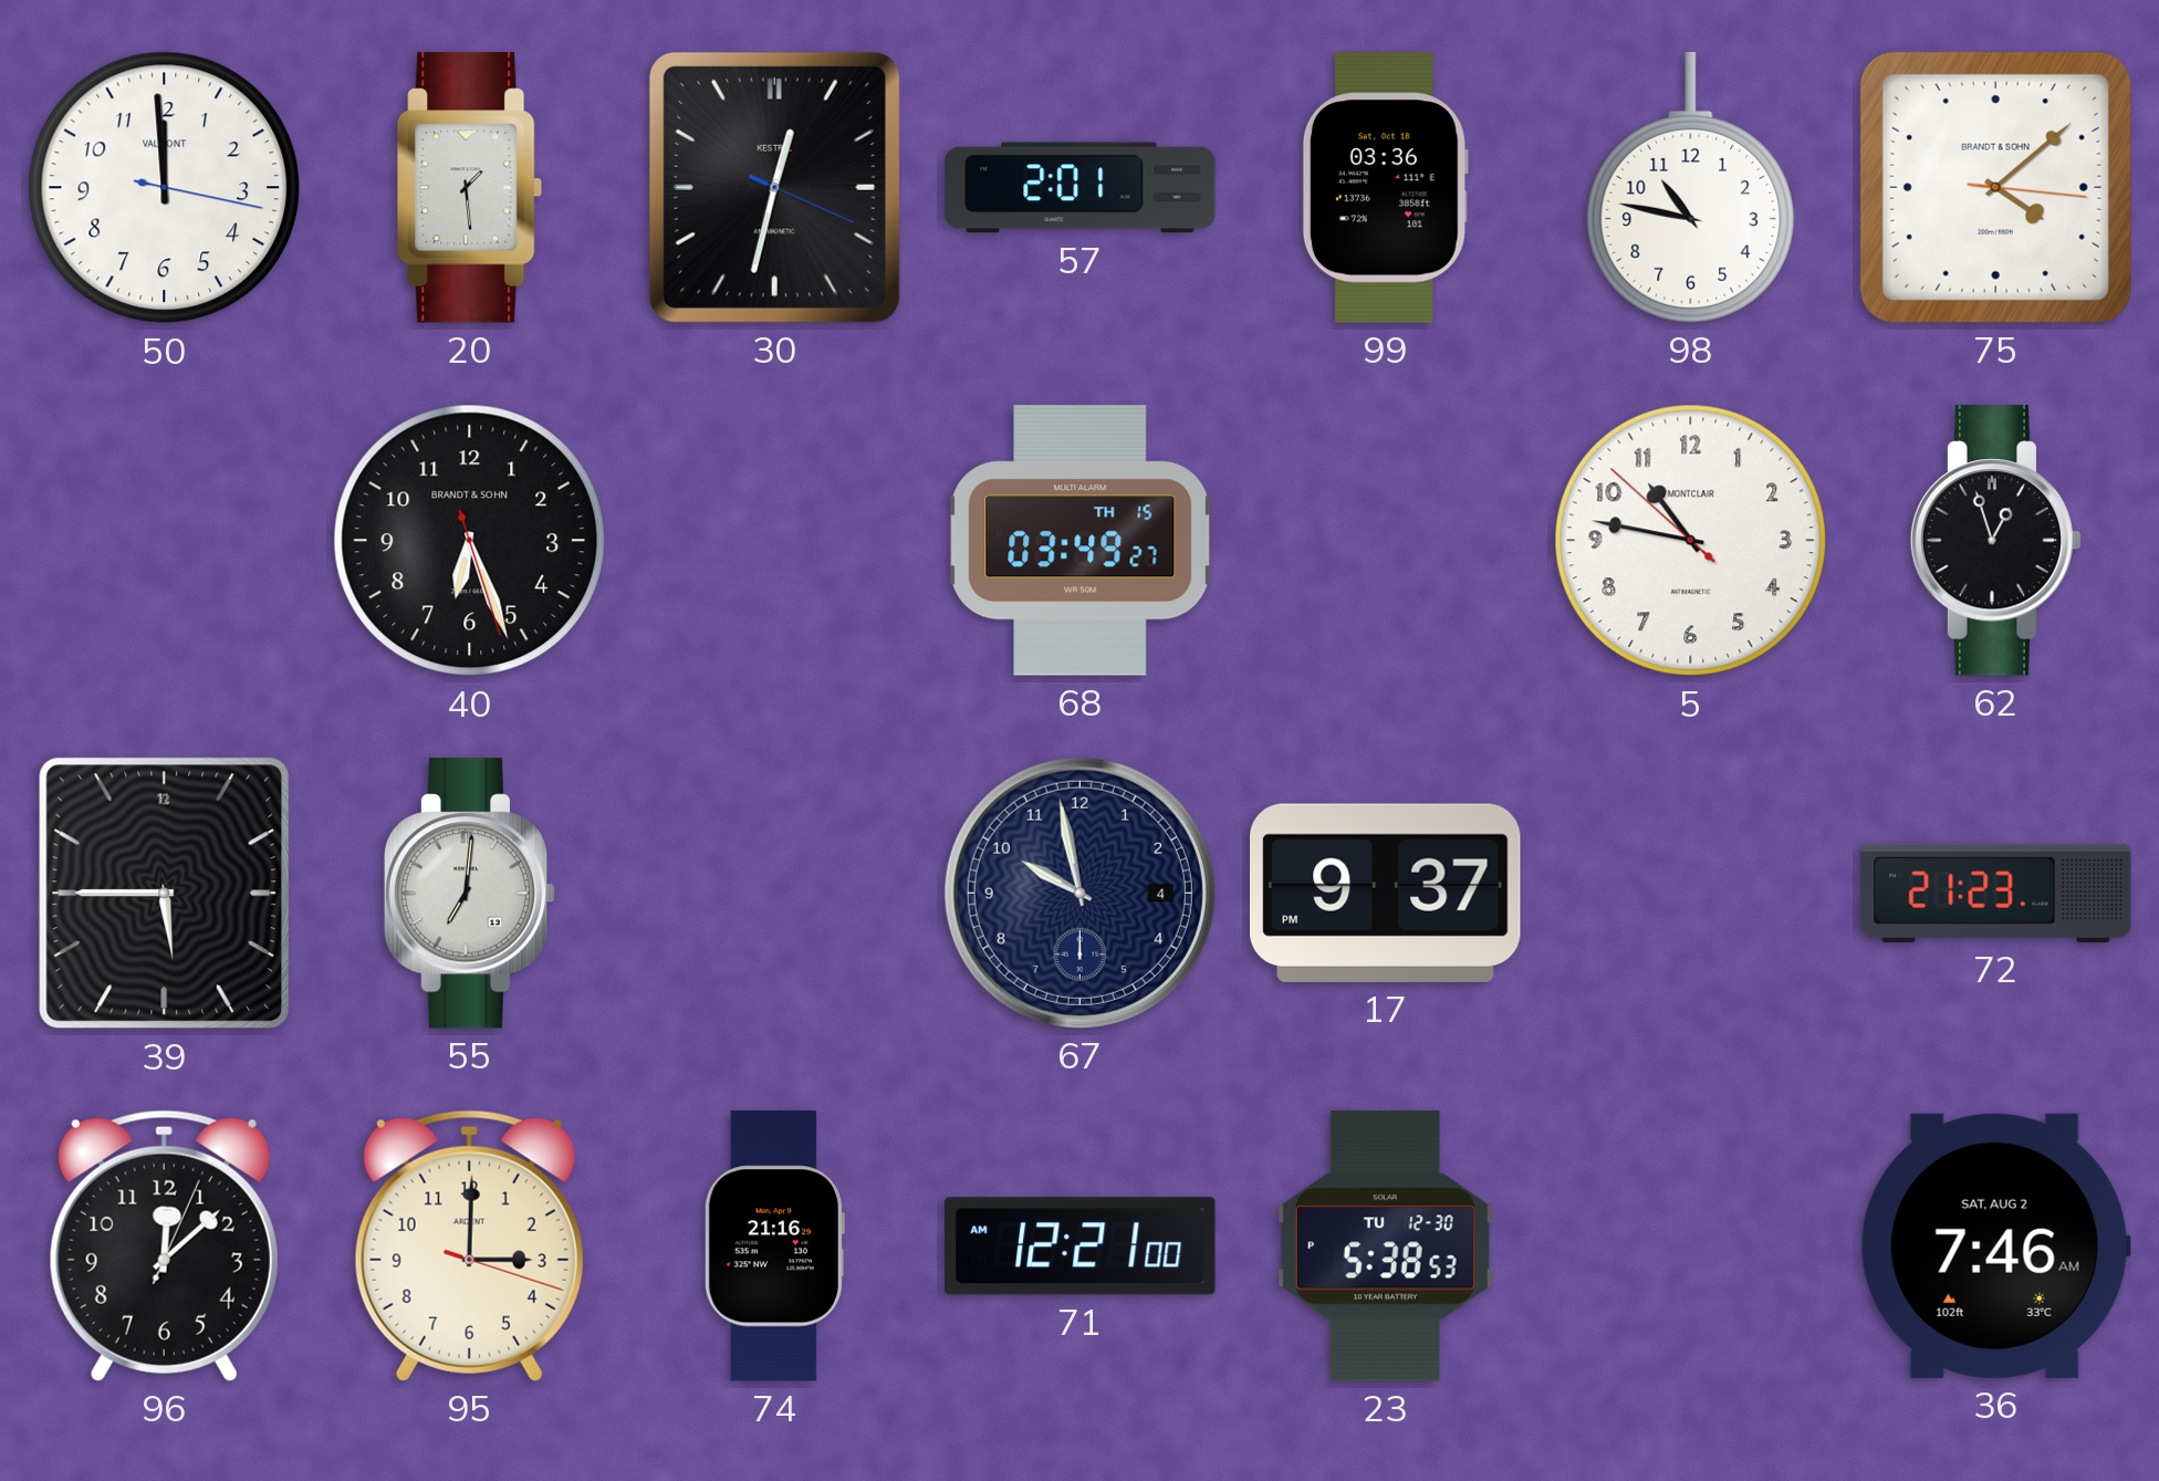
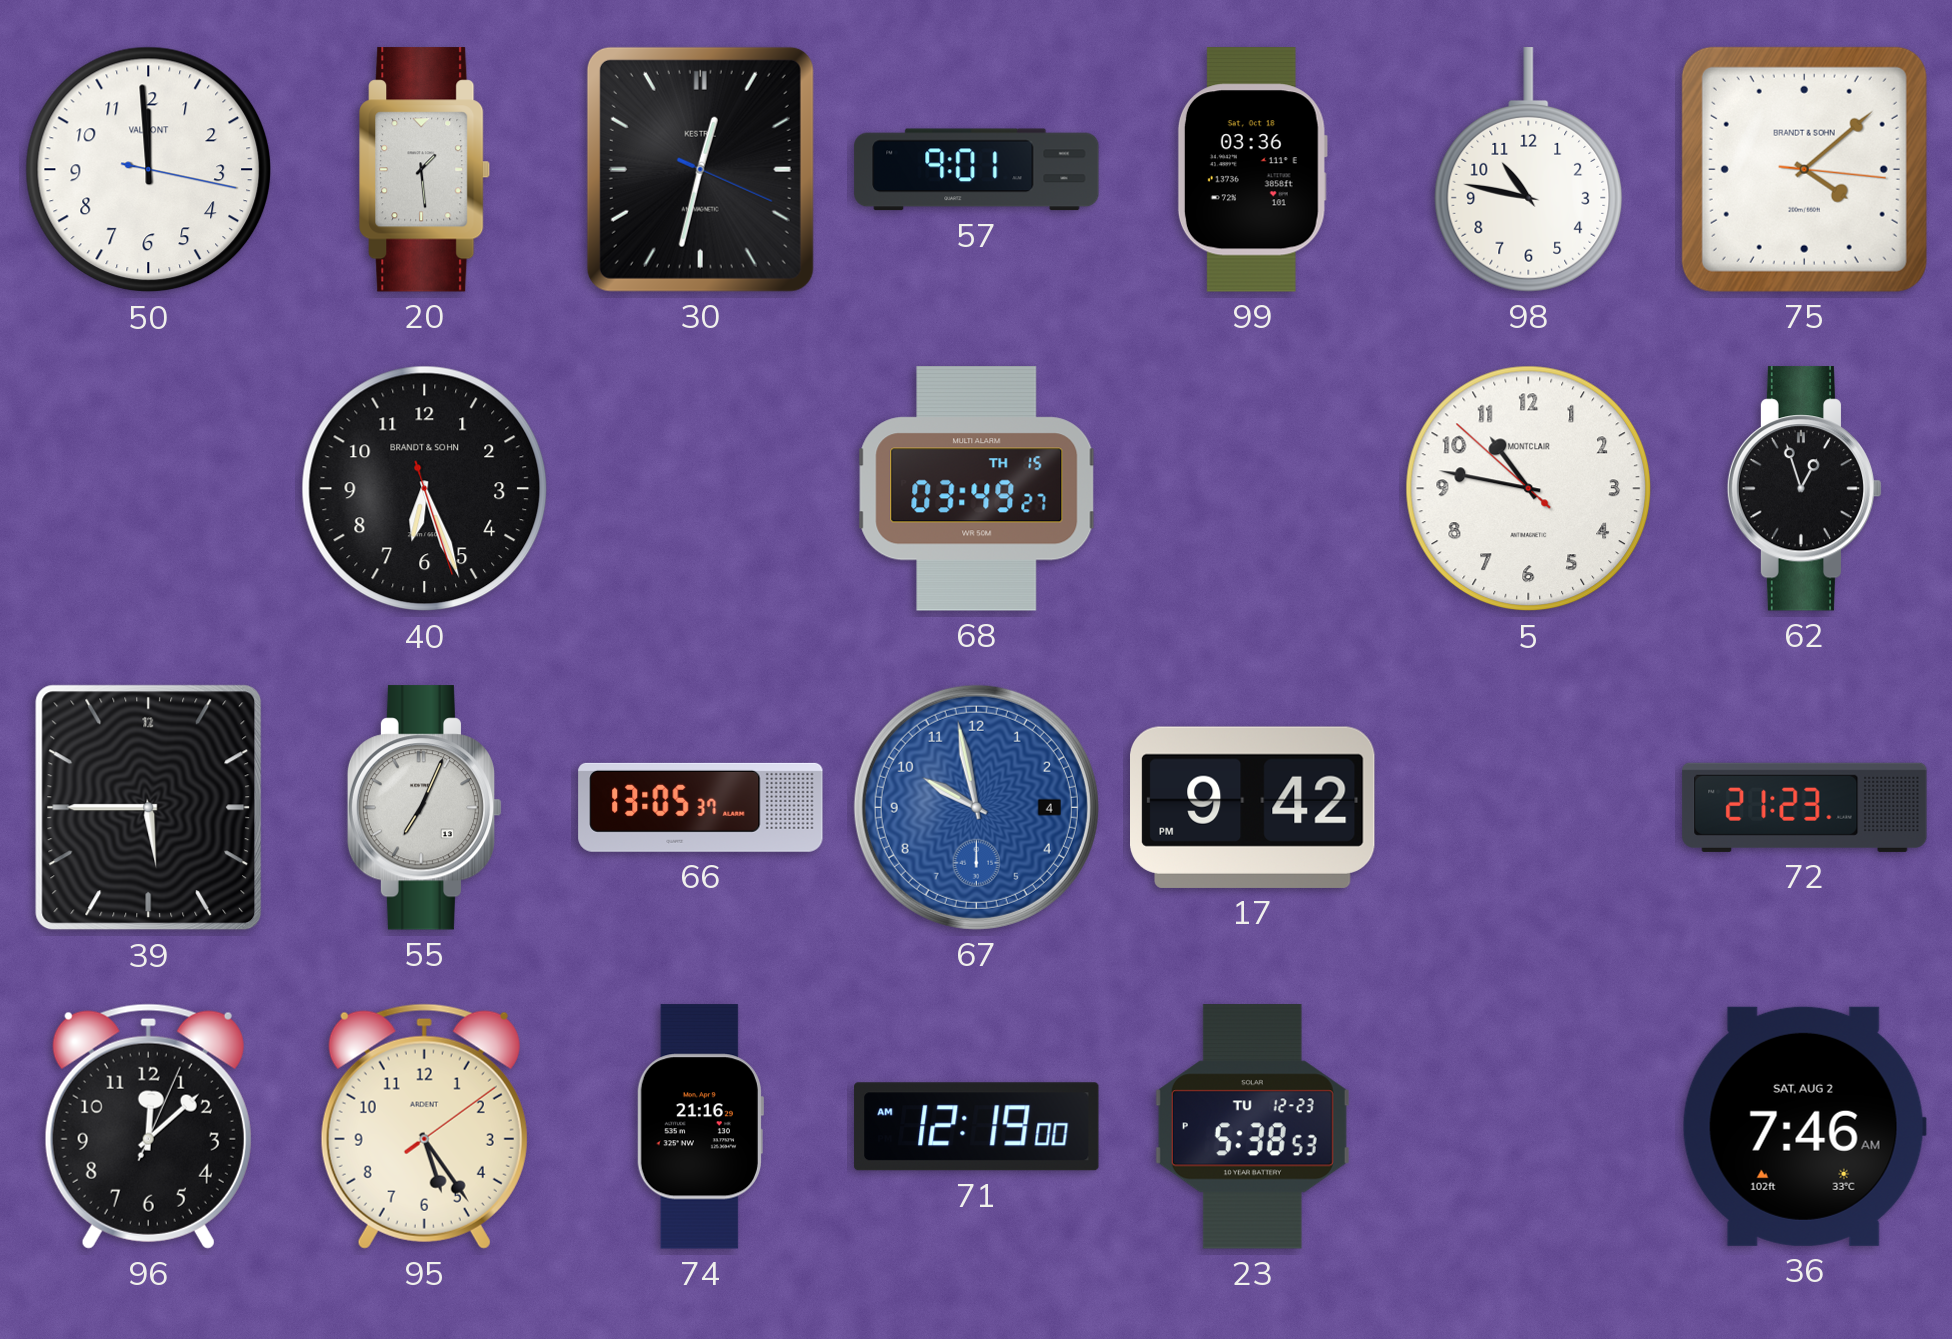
57: 2:01 -> 9:01 (977, 170)
55: 7:01 -> 7:04 (425, 808)
66: none -> 13:05 (701, 807)
67 dial: navy -> blue (976, 807)
17: 9:37 -> 9:42 (1253, 807)
95: 3:00 -> 5:24 (424, 1126)
71: 12:21 -> 12:19 (977, 1127)
23 date: TU 12-30 -> TU 12-23 (1252, 1127)
